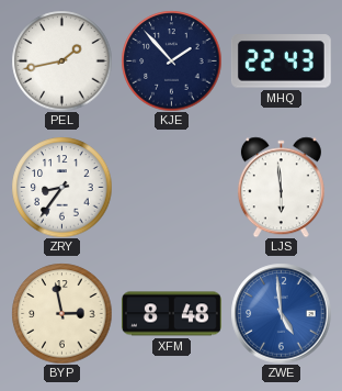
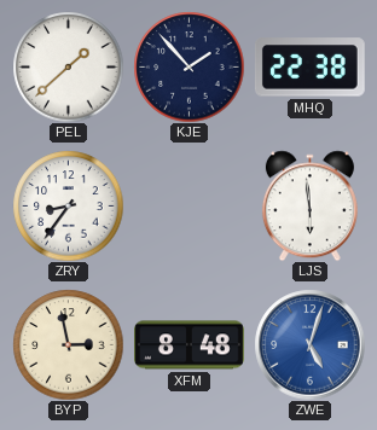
PEL: 1:43 -> 1:38 (68, 66)
MHQ: 22:43 -> 22:38 (309, 68)
ZWE: 4:59 -> 5:03 (309, 344)
